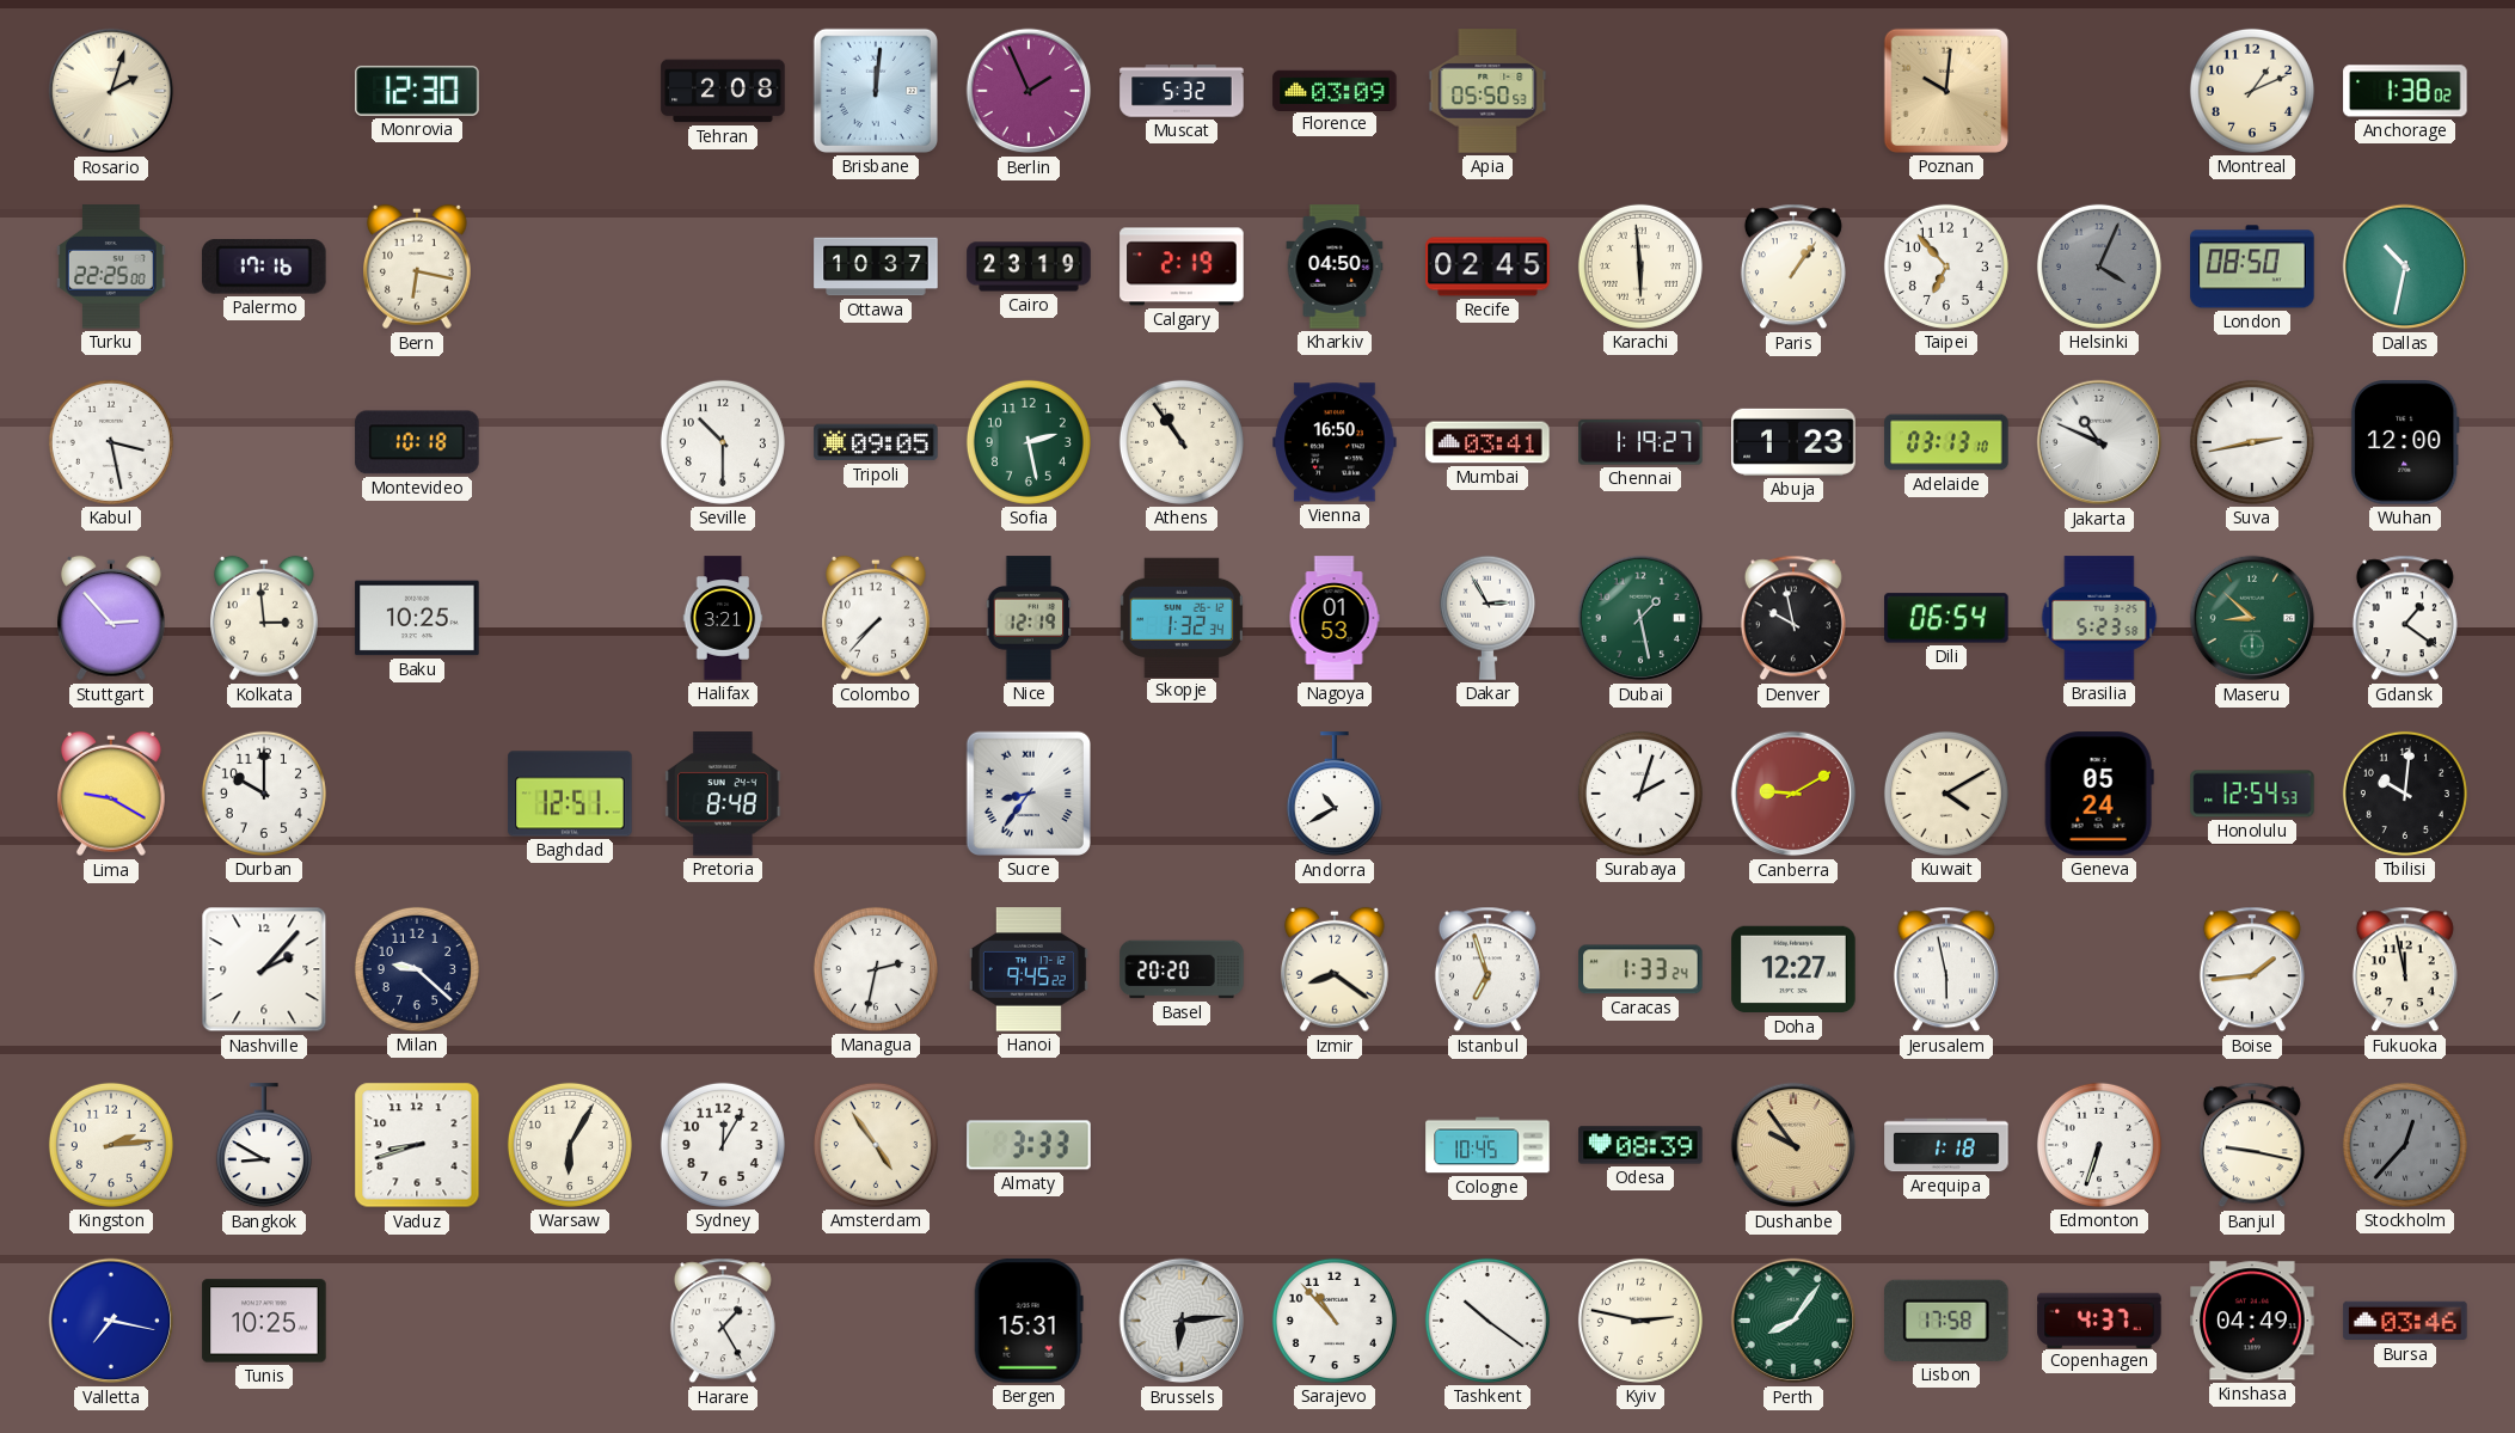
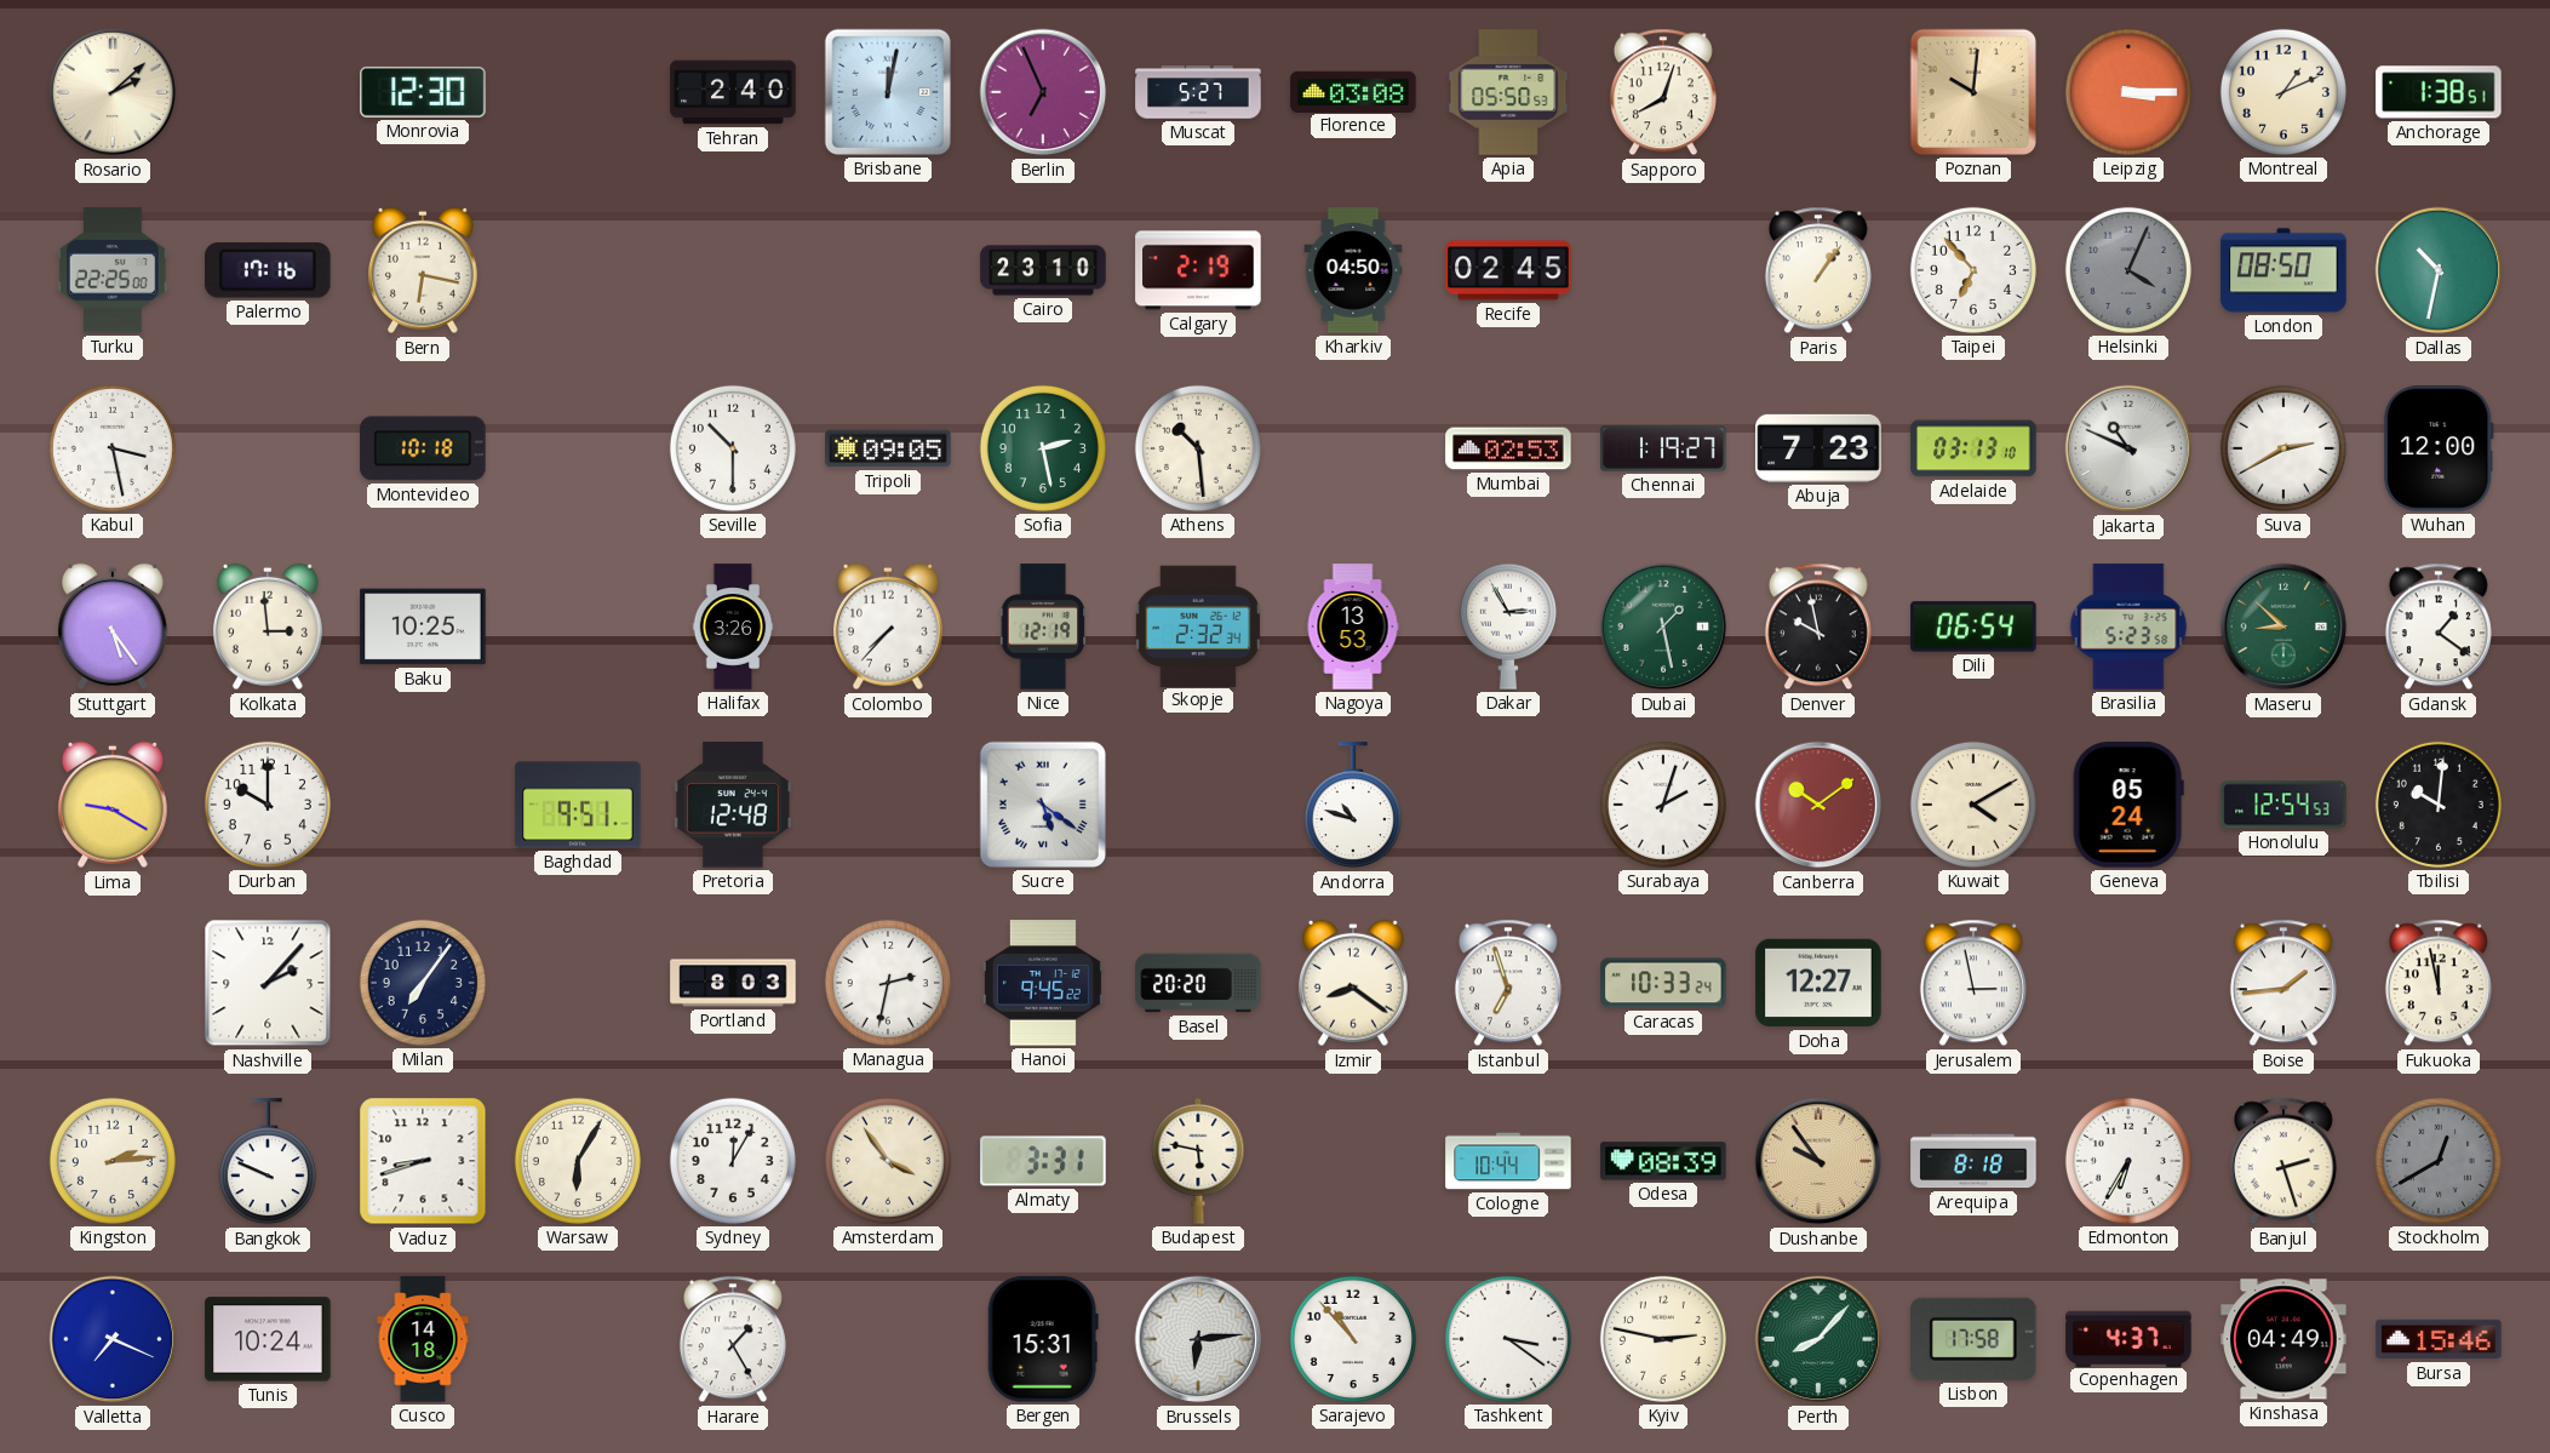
Rosario: 2:03 -> 2:08 (113, 92)
Tehran: 2:08 -> 2:40 (733, 92)
Brisbane: 12:01 -> 12:02 (888, 92)
Berlin: 1:56 -> 6:56 (1043, 92)
Muscat: 5:32 -> 5:27 (1198, 92)
Florence: 03:09 -> 03:08 (1353, 91)
Sapporo: none -> 8:03 (1663, 92)
Leipzig: none -> 3:15 (2128, 92)
Anchorage: 1:38:02 -> 1:38:51 (2439, 92)
Ottawa: 10:37 -> none (876, 267)
Cairo: 23:19 -> 23:10 (1043, 270)
Karachi: 5:59 -> none (1640, 267)
Athens: 10:54 -> 10:29 (1198, 448)
Vienna: 16:50 -> none (1335, 442)
Mumbai: 03:41 -> 02:53 (1508, 448)
Abuja: 1:23 -> 7:23 (1818, 448)
Suva: 2:43 -> 2:40 (2283, 448)
Stuttgart: 2:53 -> 5:24 (114, 627)
Halifax: 3:21 -> 3:26 (733, 627)
Skopje: 1:32 -> 2:32 (1198, 625)
Nagoya: 01:53 -> 13:53 (1353, 627)
Baghdad: 12:51 -> 9:51 (578, 805)
Pretoria: 8:48 -> 12:48 (733, 805)
Sucre: 8:36 -> 5:21 (1043, 805)
Andorra: 10:40 -> 10:48 (1353, 806)
Canberra: 9:10 -> 10:09 (1818, 805)
Milan: 9:22 -> 7:06 (423, 983)
Portland: none -> 8:03 (733, 983)
Caracas: 1:33 -> 10:33 (1663, 983)
Jerusalem: 5:58 -> 2:58 (1973, 983)
Bangkok: 8:50 -> 9:49 (268, 1162)
Amsterdam: 4:54 -> 3:54 (888, 1161)
Almaty: 3:33 -> 3:31 (1043, 1161)
Budapest: none -> 5:47 (1198, 1161)
Cologne: 10:45 -> 10:44 (1508, 1161)
Arequipa: 1:18 -> 8:18 (1973, 1161)
Edmonton: 6:33 -> 6:35 (2128, 1161)
Banjul: 9:17 -> 2:27 (2283, 1161)
Stockholm: 12:37 -> 12:40 (2439, 1161)
Valletta: 7:17 -> 7:19 (113, 1339)
Tunis: 10:25 -> 10:24 (268, 1339)
Cusco: none -> 14:18 (423, 1339)
Tashkent: 10:21 -> 3:21 (1508, 1339)
Perth: 8:06 -> 8:07 (1818, 1339)
Bursa: 03:46 -> 15:46 (2439, 1339)
